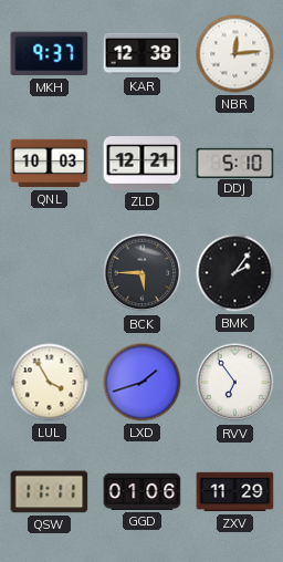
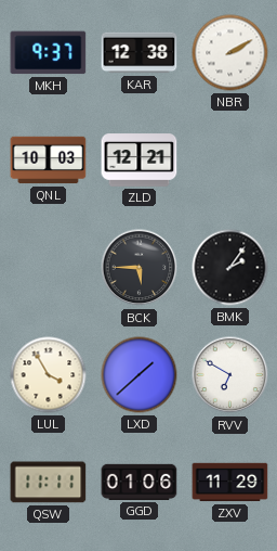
NBR: 12:14 -> 2:10 (230, 53)
DDJ: 5:10 -> none (235, 163)
LXD: 1:42 -> 1:38 (140, 375)
RVV: 6:54 -> 6:50 (230, 375)
